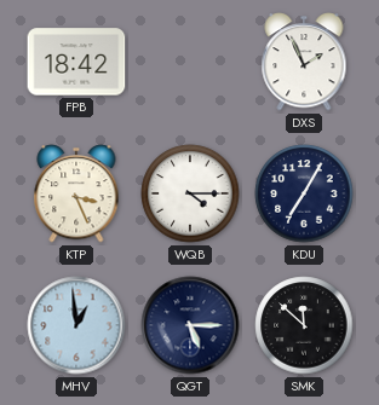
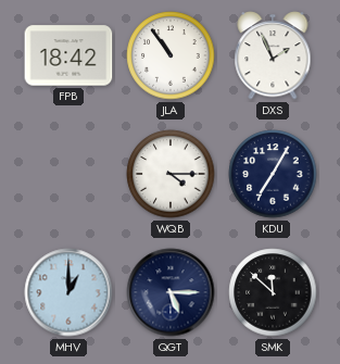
JLA: none -> 10:54 (171, 55)
KTP: 3:26 -> none (76, 193)
MHV: 12:59 -> 1:00 (68, 292)
